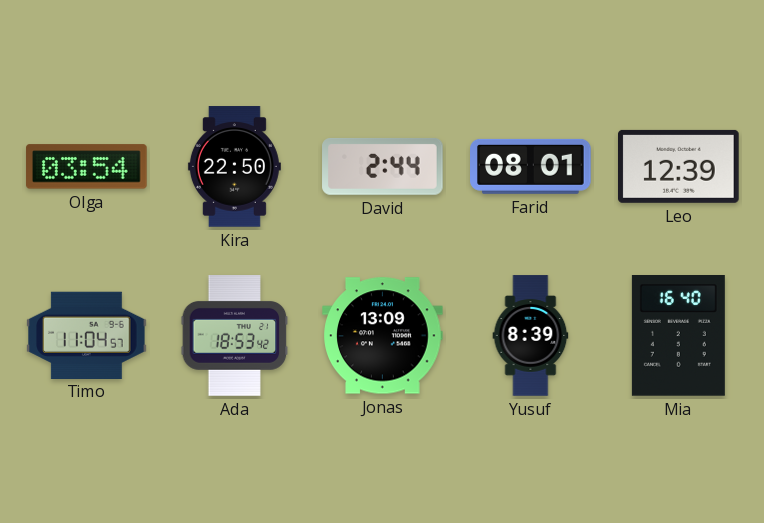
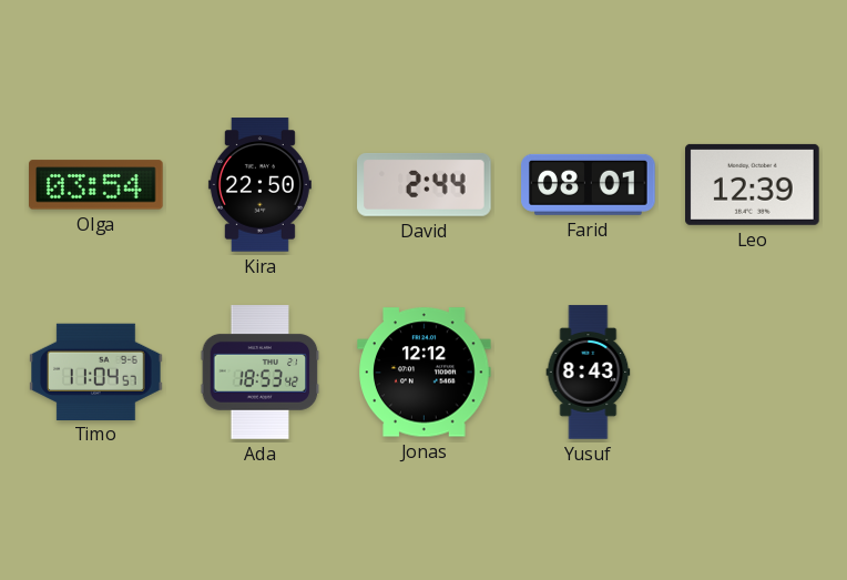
Jonas: 13:09 -> 12:12 (425, 373)
Yusuf: 8:39 -> 8:43 (589, 373)
Mia: 16:40 -> none (678, 336)
